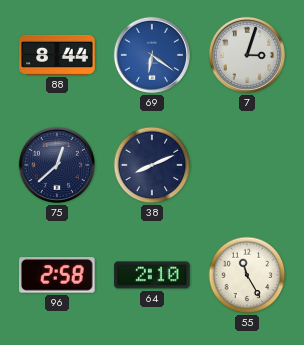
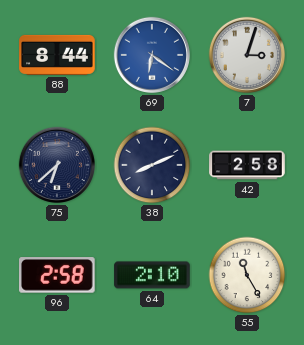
75: 12:38 -> 6:38 (57, 165)
42: none -> 2:58 (247, 165)
